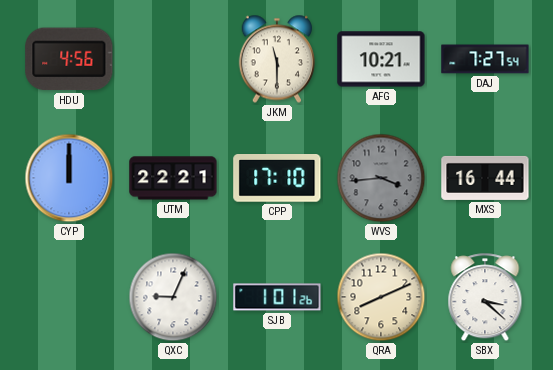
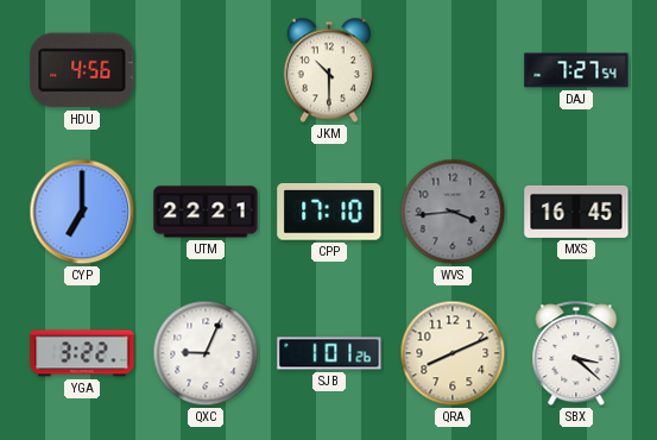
JKM: 11:30 -> 10:30 (328, 70)
AFG: 10:21 -> none (381, 59)
CYP: 12:00 -> 7:00 (82, 212)
MXS: 16:44 -> 16:45 (576, 212)
YGA: none -> 3:22 (82, 353)
